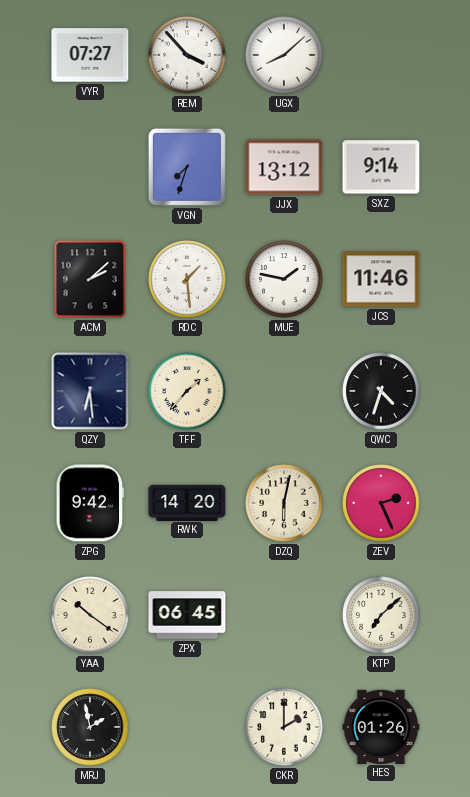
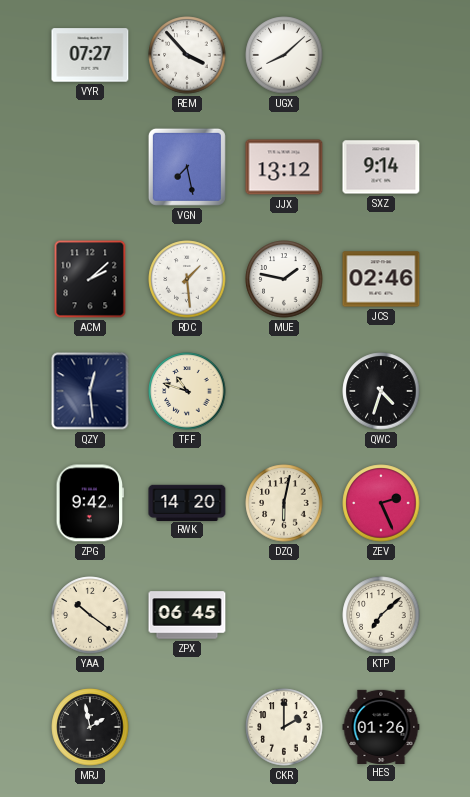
VGN: 7:33 -> 7:28 (187, 167)
JCS: 11:46 -> 02:46 (381, 279)
QZY: 6:29 -> 12:29 (90, 391)
TFF: 1:37 -> 10:48 (187, 391)
